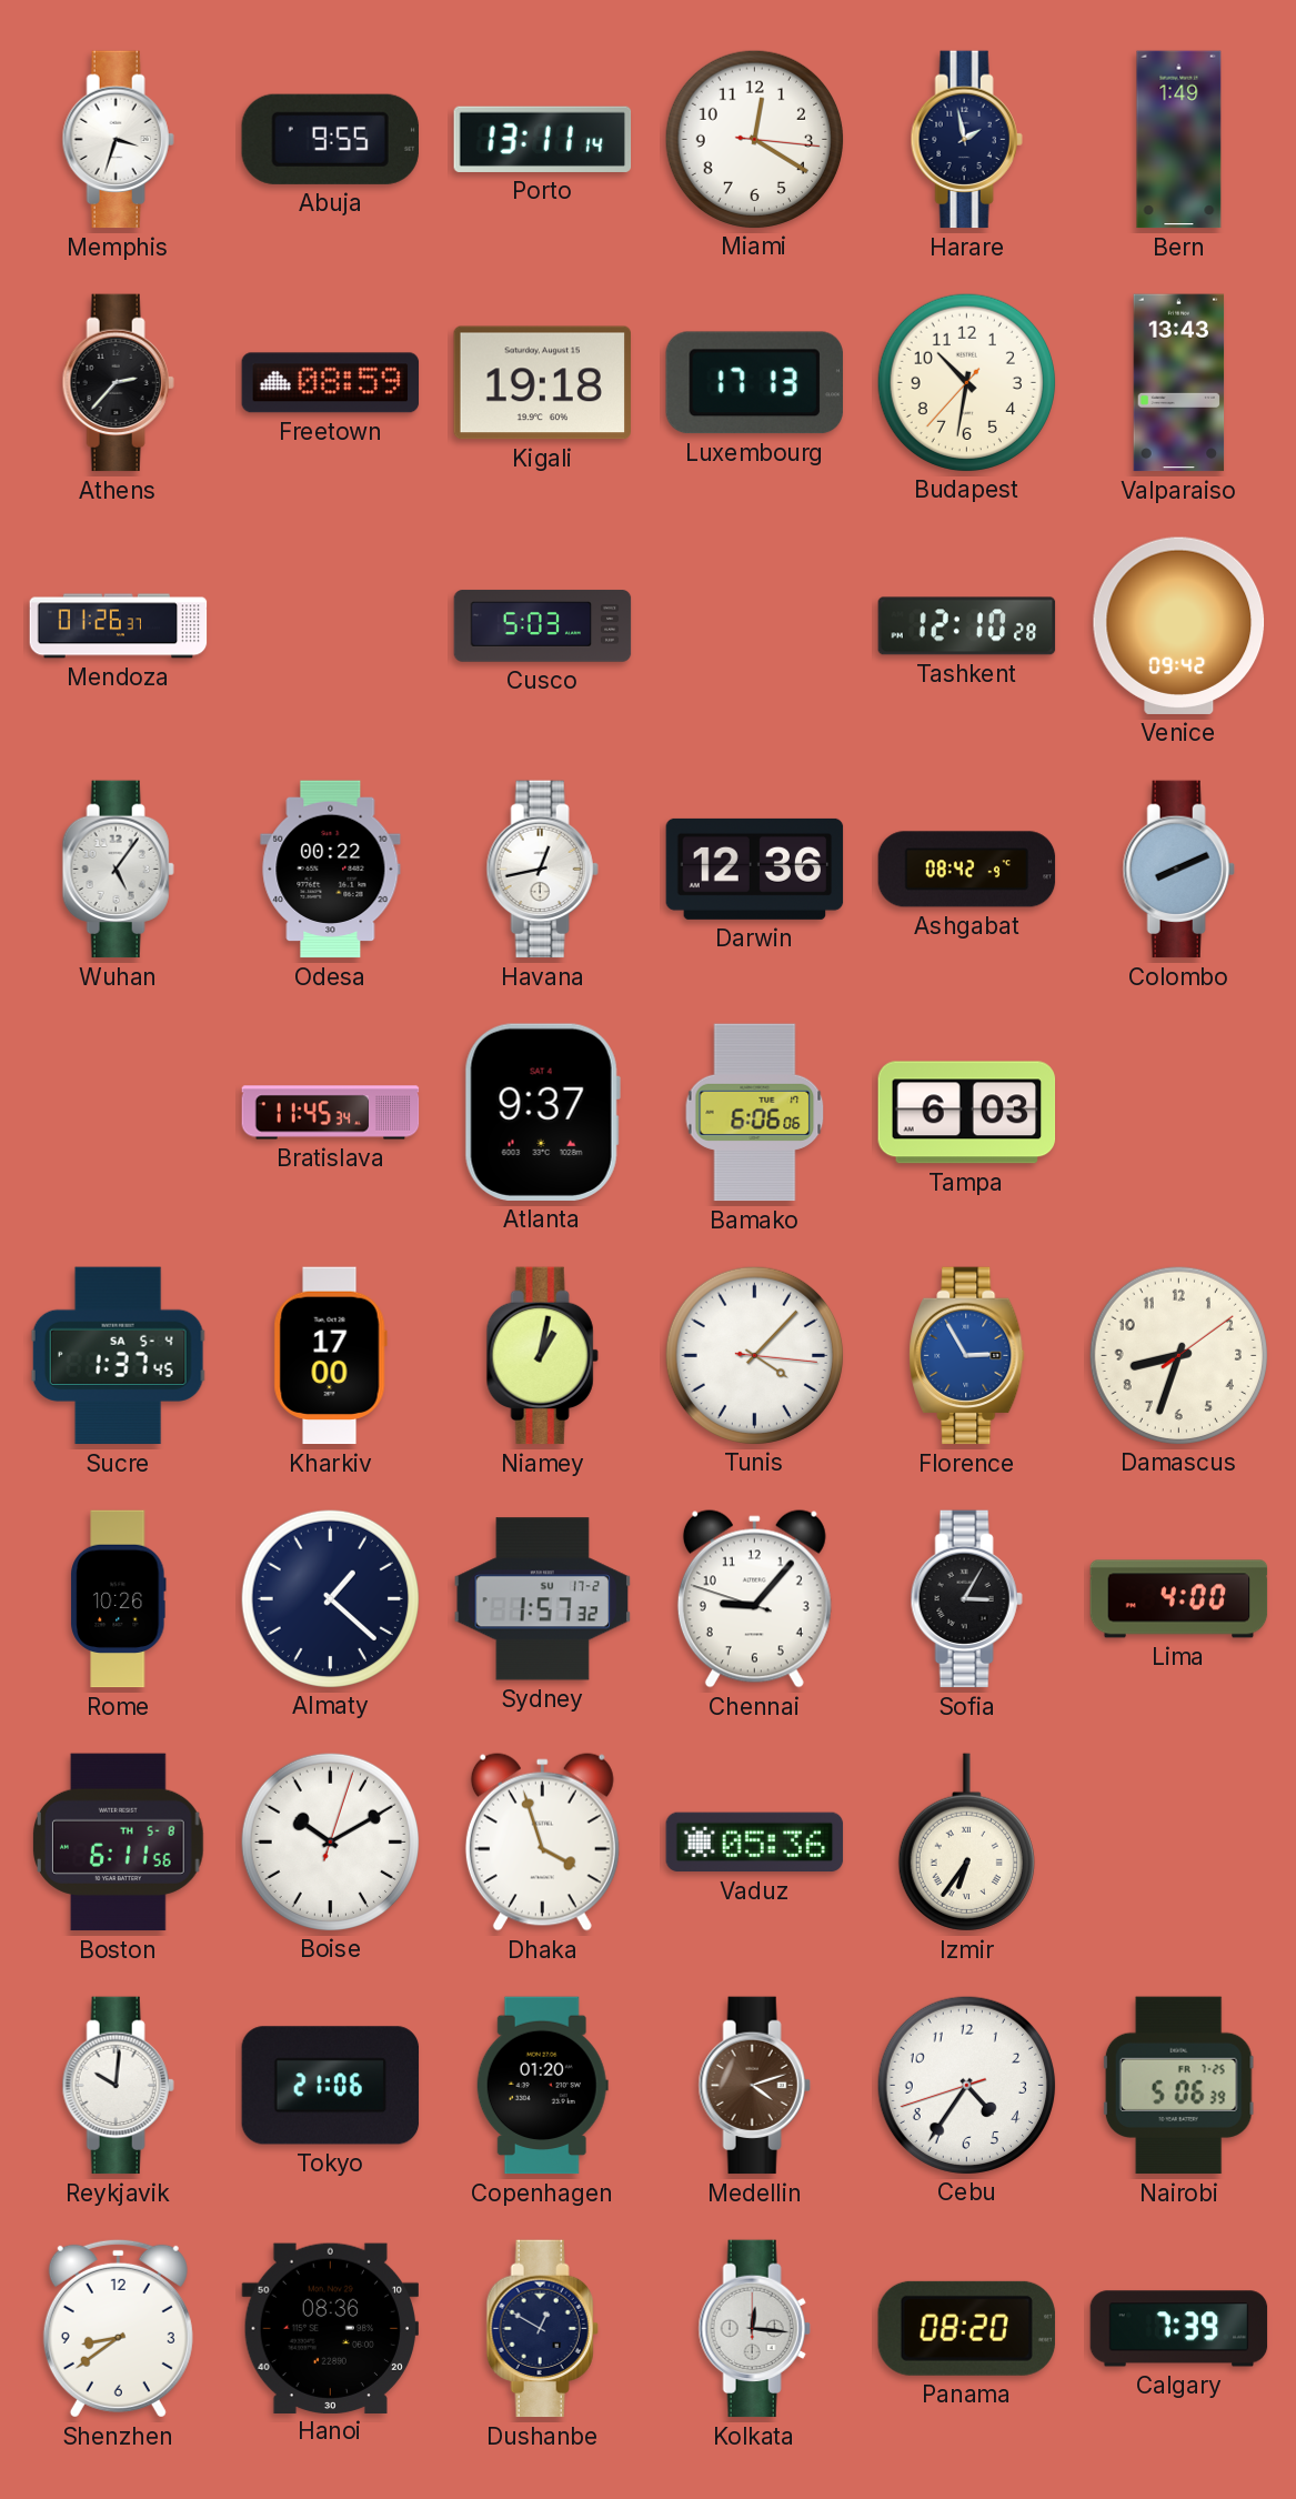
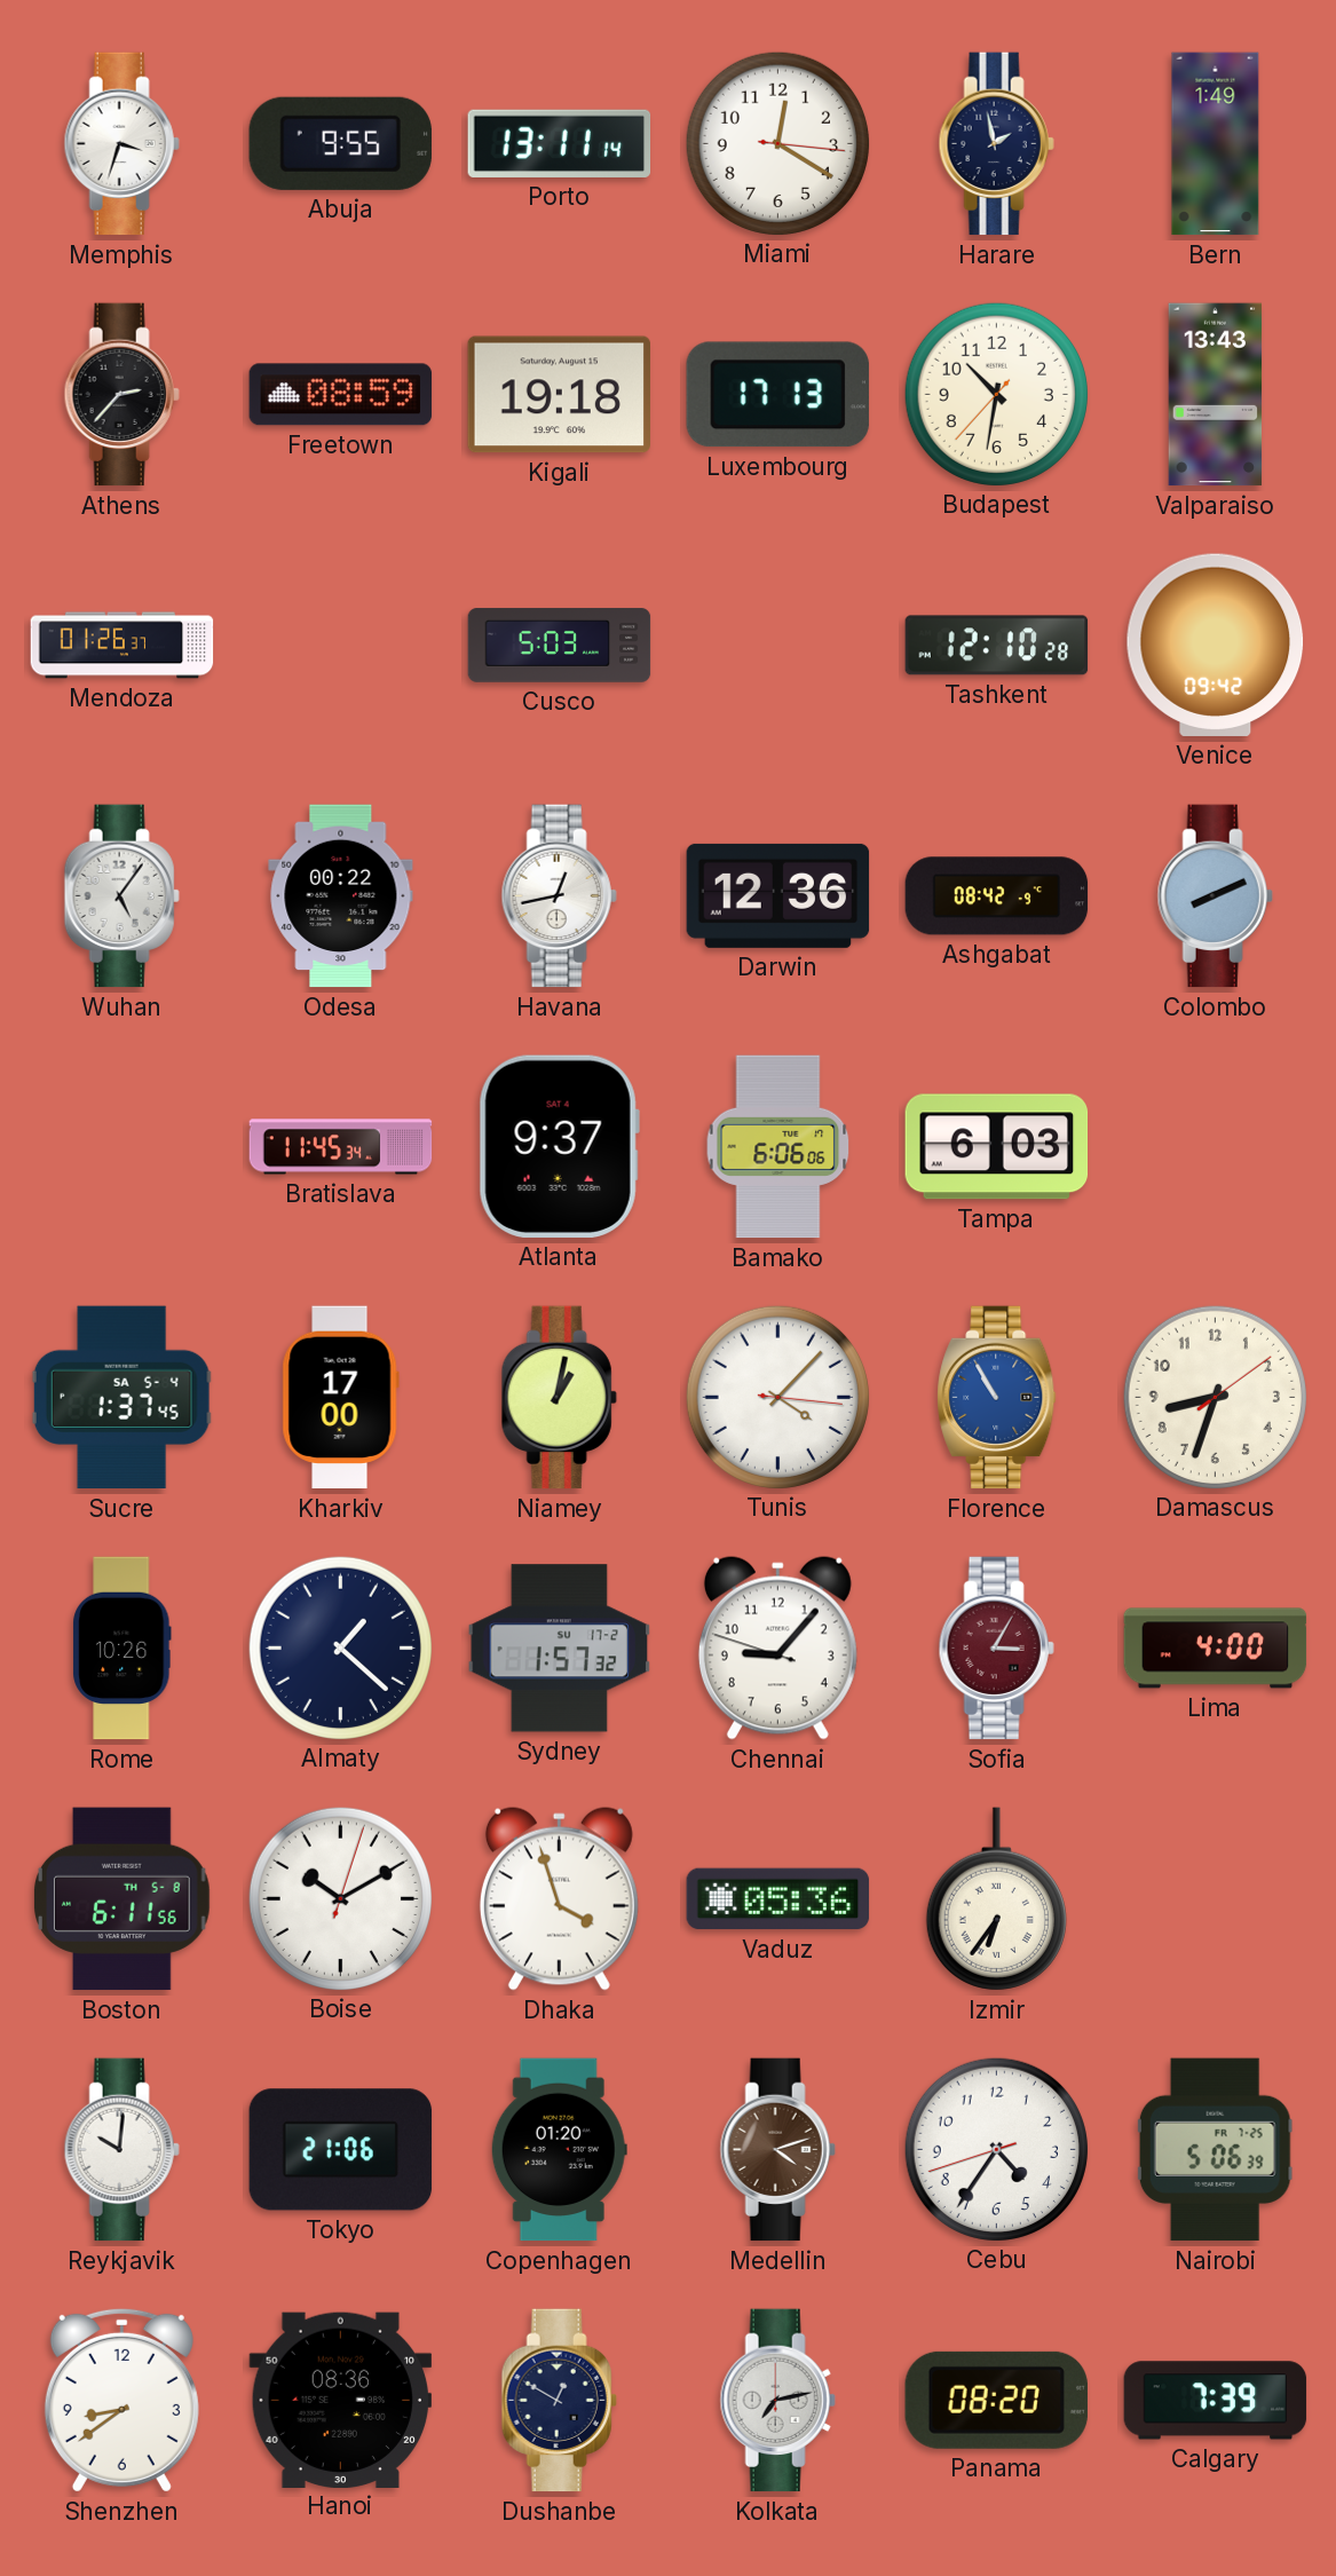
Florence: 2:55 -> 10:55 (997, 1398)
Sofia dial: black -> burgundy (996, 1649)
Kolkata: 12:16 -> 7:13 (777, 2401)
